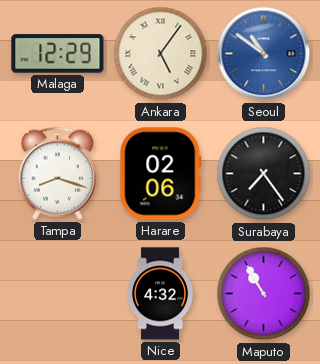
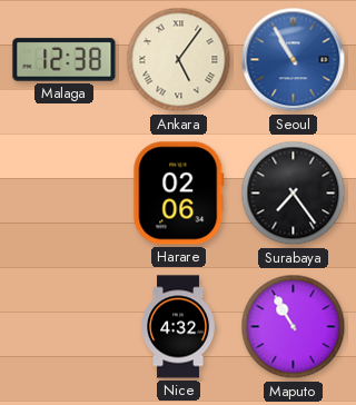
Malaga: 12:29 -> 12:38 (65, 60)
Seoul: 10:51 -> 10:55 (294, 60)
Tampa: 8:18 -> none (58, 173)
